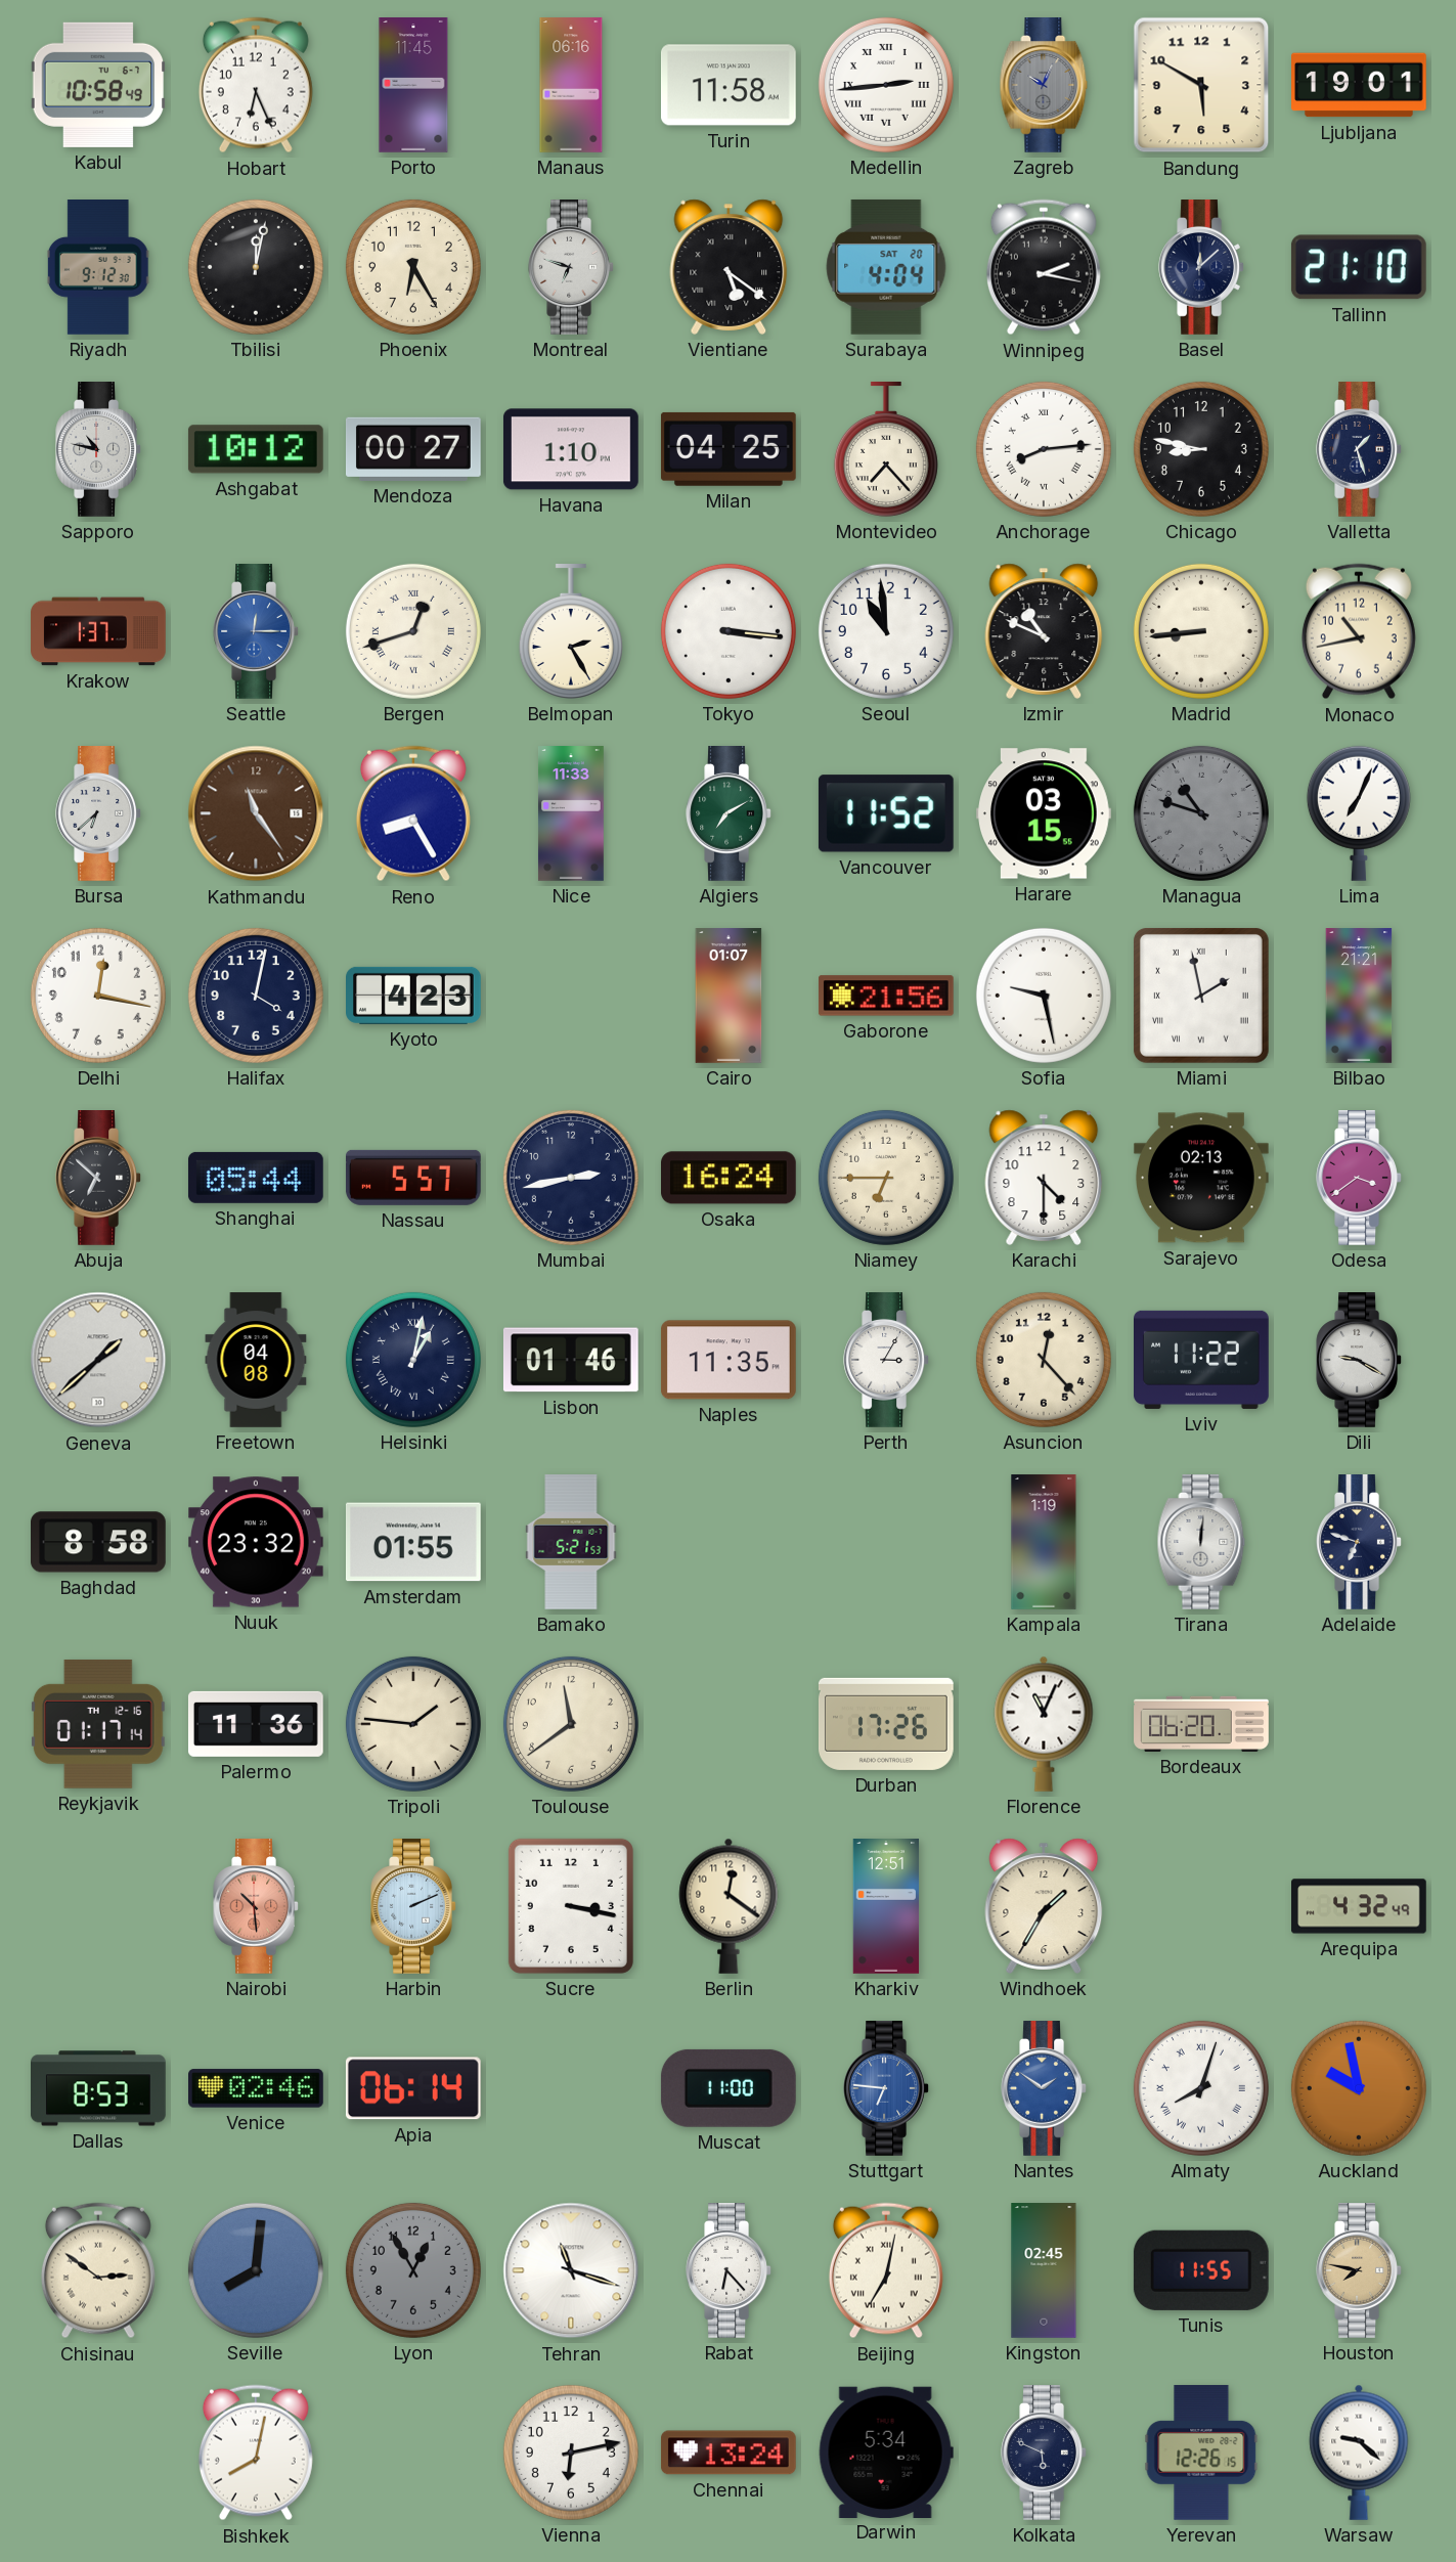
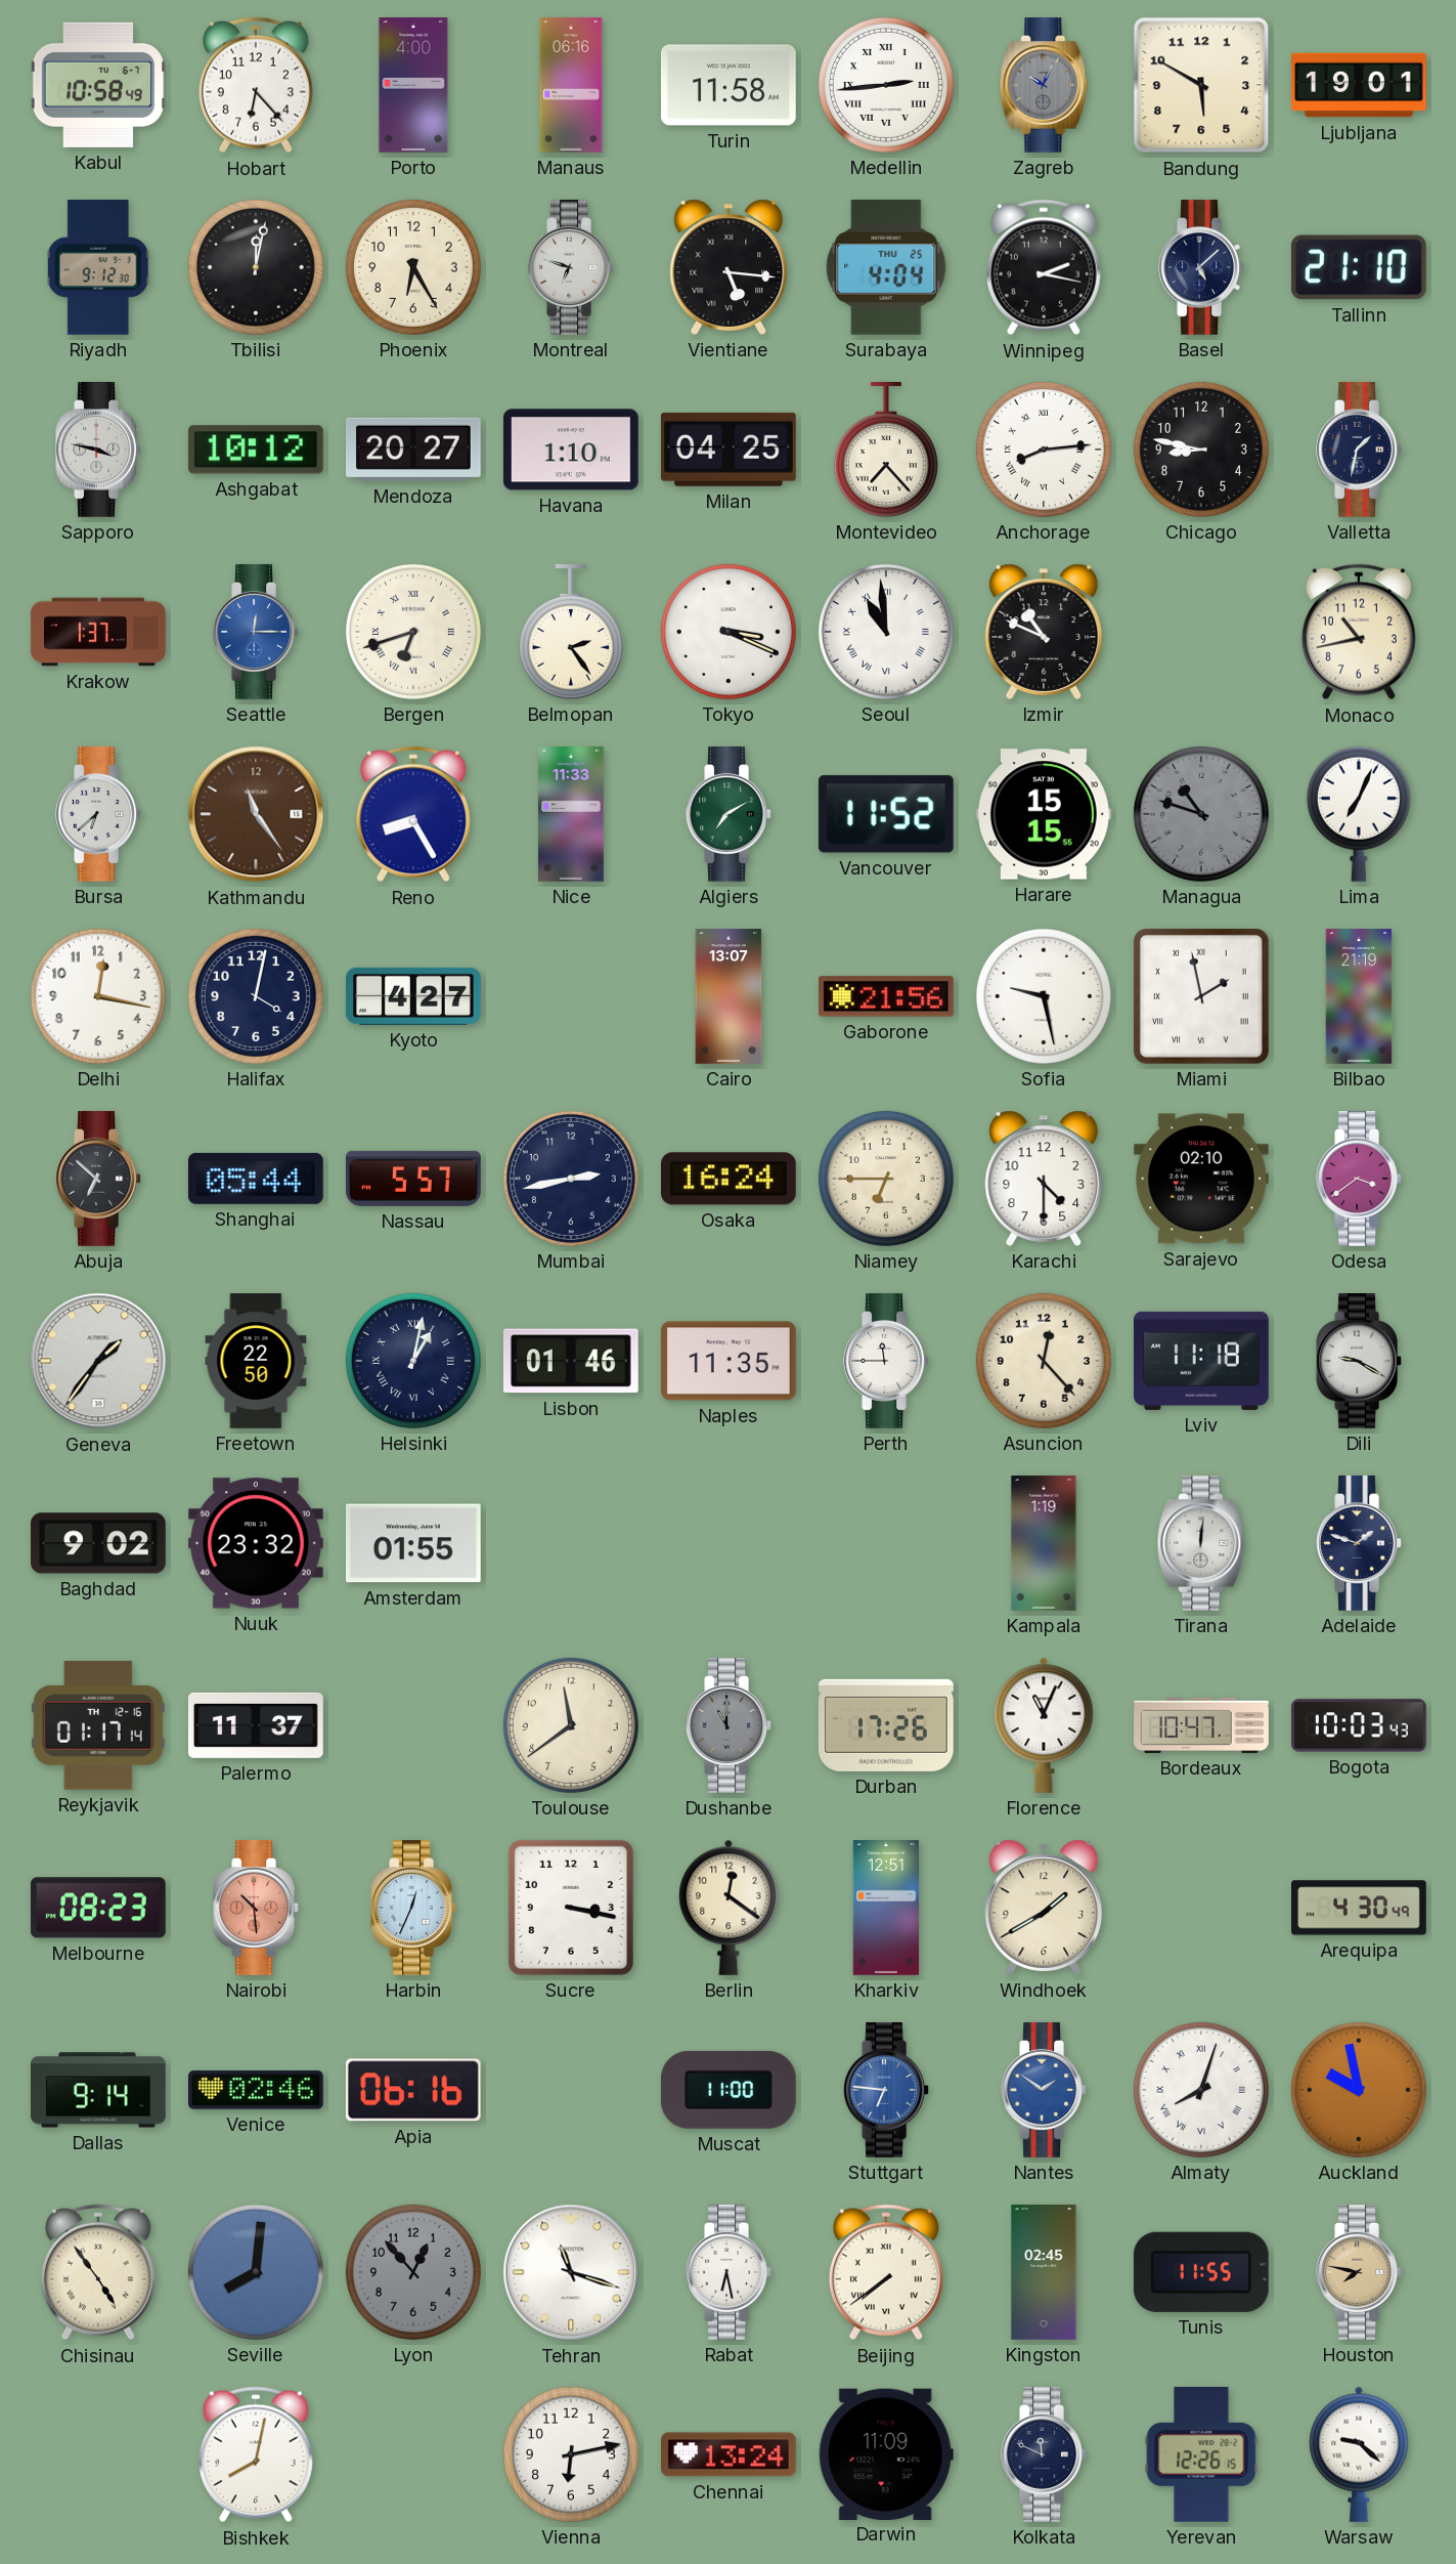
Hobart: 6:26 -> 6:23 (256, 85)
Porto: 11:45 -> 4:00 (413, 85)
Vientiane: 5:21 -> 5:16 (729, 267)
Surabaya date: SAT 20 -> THU 25 (886, 267)
Basel: 12:08 -> 5:08 (1201, 268)
Sapporo: 10:47 -> 3:47 (98, 451)
Mendoza: 00:27 -> 20:27 (413, 450)
Valletta: 1:27 -> 1:32 (1359, 451)
Bergen: 12:42 -> 6:42 (413, 632)
Belmopan: 2:25 -> 2:24 (571, 633)
Tokyo: 3:16 -> 3:19 (729, 632)
Seoul numerals: Arabic -> Roman (886, 632)
Madrid: 8:44 -> none (1201, 631)
Harare: 03:15 -> 15:15 (1045, 814)
Kyoto: 4:23 -> 4:27 (413, 996)
Cairo: 01:07 -> 13:07 (729, 996)
Bilbao: 21:21 -> 21:19 (1359, 996)
Sarajevo: 02:13 -> 02:10 (1201, 1179)
Geneva: 1:38 -> 1:36 (98, 1361)
Freetown: 04:08 -> 22:50 (256, 1361)
Perth: 3:05 -> 11:45 (886, 1362)
Lviv: 11:22 -> 11:18 (1202, 1361)
Baghdad: 8:58 -> 9:02 (99, 1543)
Bamako: 5:21 -> none (571, 1542)
Adelaide: 6:48 -> 1:48 (1359, 1544)
Palermo: 11:36 -> 11:37 (256, 1725)
Tripoli: 1:46 -> none (413, 1724)
Dushanbe: none -> 11:00 (729, 1726)
Bordeaux: 06:20 -> 10:47 (1201, 1725)
Bogota: none -> 10:03 (1360, 1725)
Melbourne: none -> 08:23 (98, 1908)
Harbin: 2:11 -> 12:34 (413, 1909)
Windhoek: 1:35 -> 1:40 (1044, 1908)
Arequipa: 4:32 -> 4:30 (1359, 1908)
Dallas: 8:53 -> 9:14 (99, 2090)
Apia: 06:14 -> 06:16 (413, 2090)
Chisinau: 2:51 -> 4:54 (98, 2272)
Lyon: 12:55 -> 12:53 (413, 2272)
Rabat: 6:23 -> 6:28 (729, 2273)
Beijing: 7:02 -> 7:39 (886, 2272)
Darwin: 5:34 -> 11:09 (886, 2453)
Kolkata: 5:49 -> 11:49 (1044, 2455)
